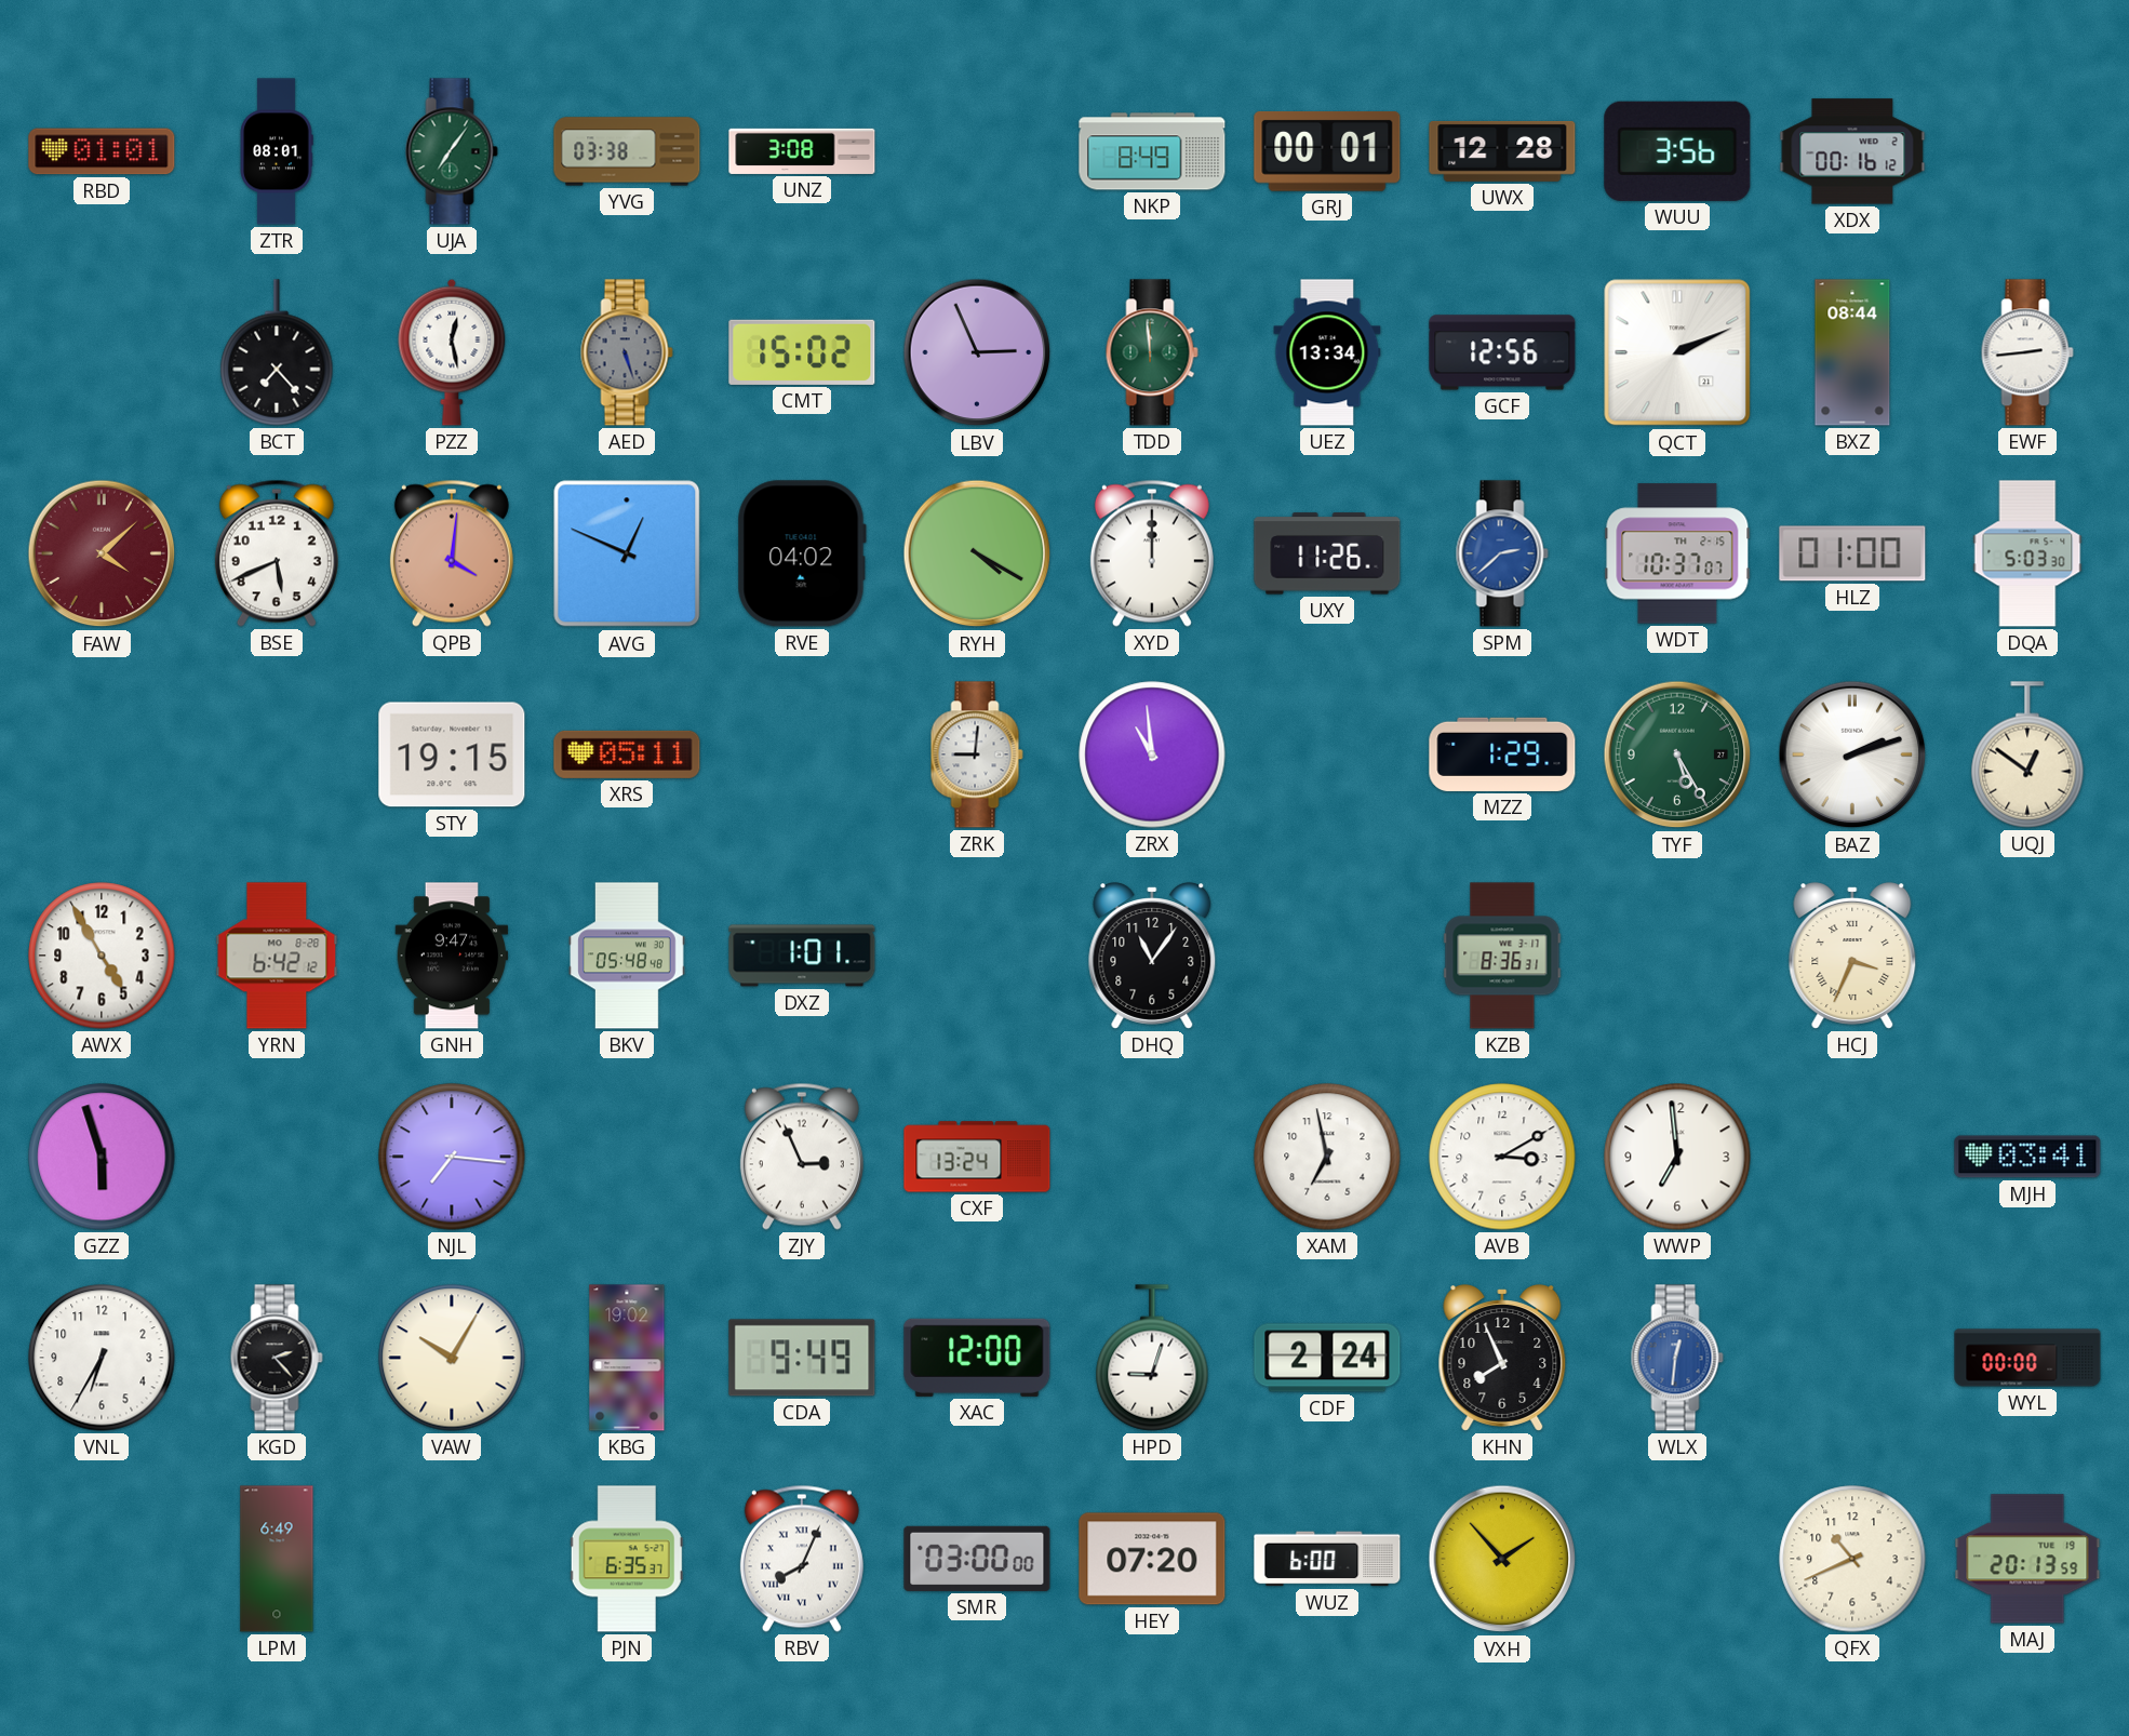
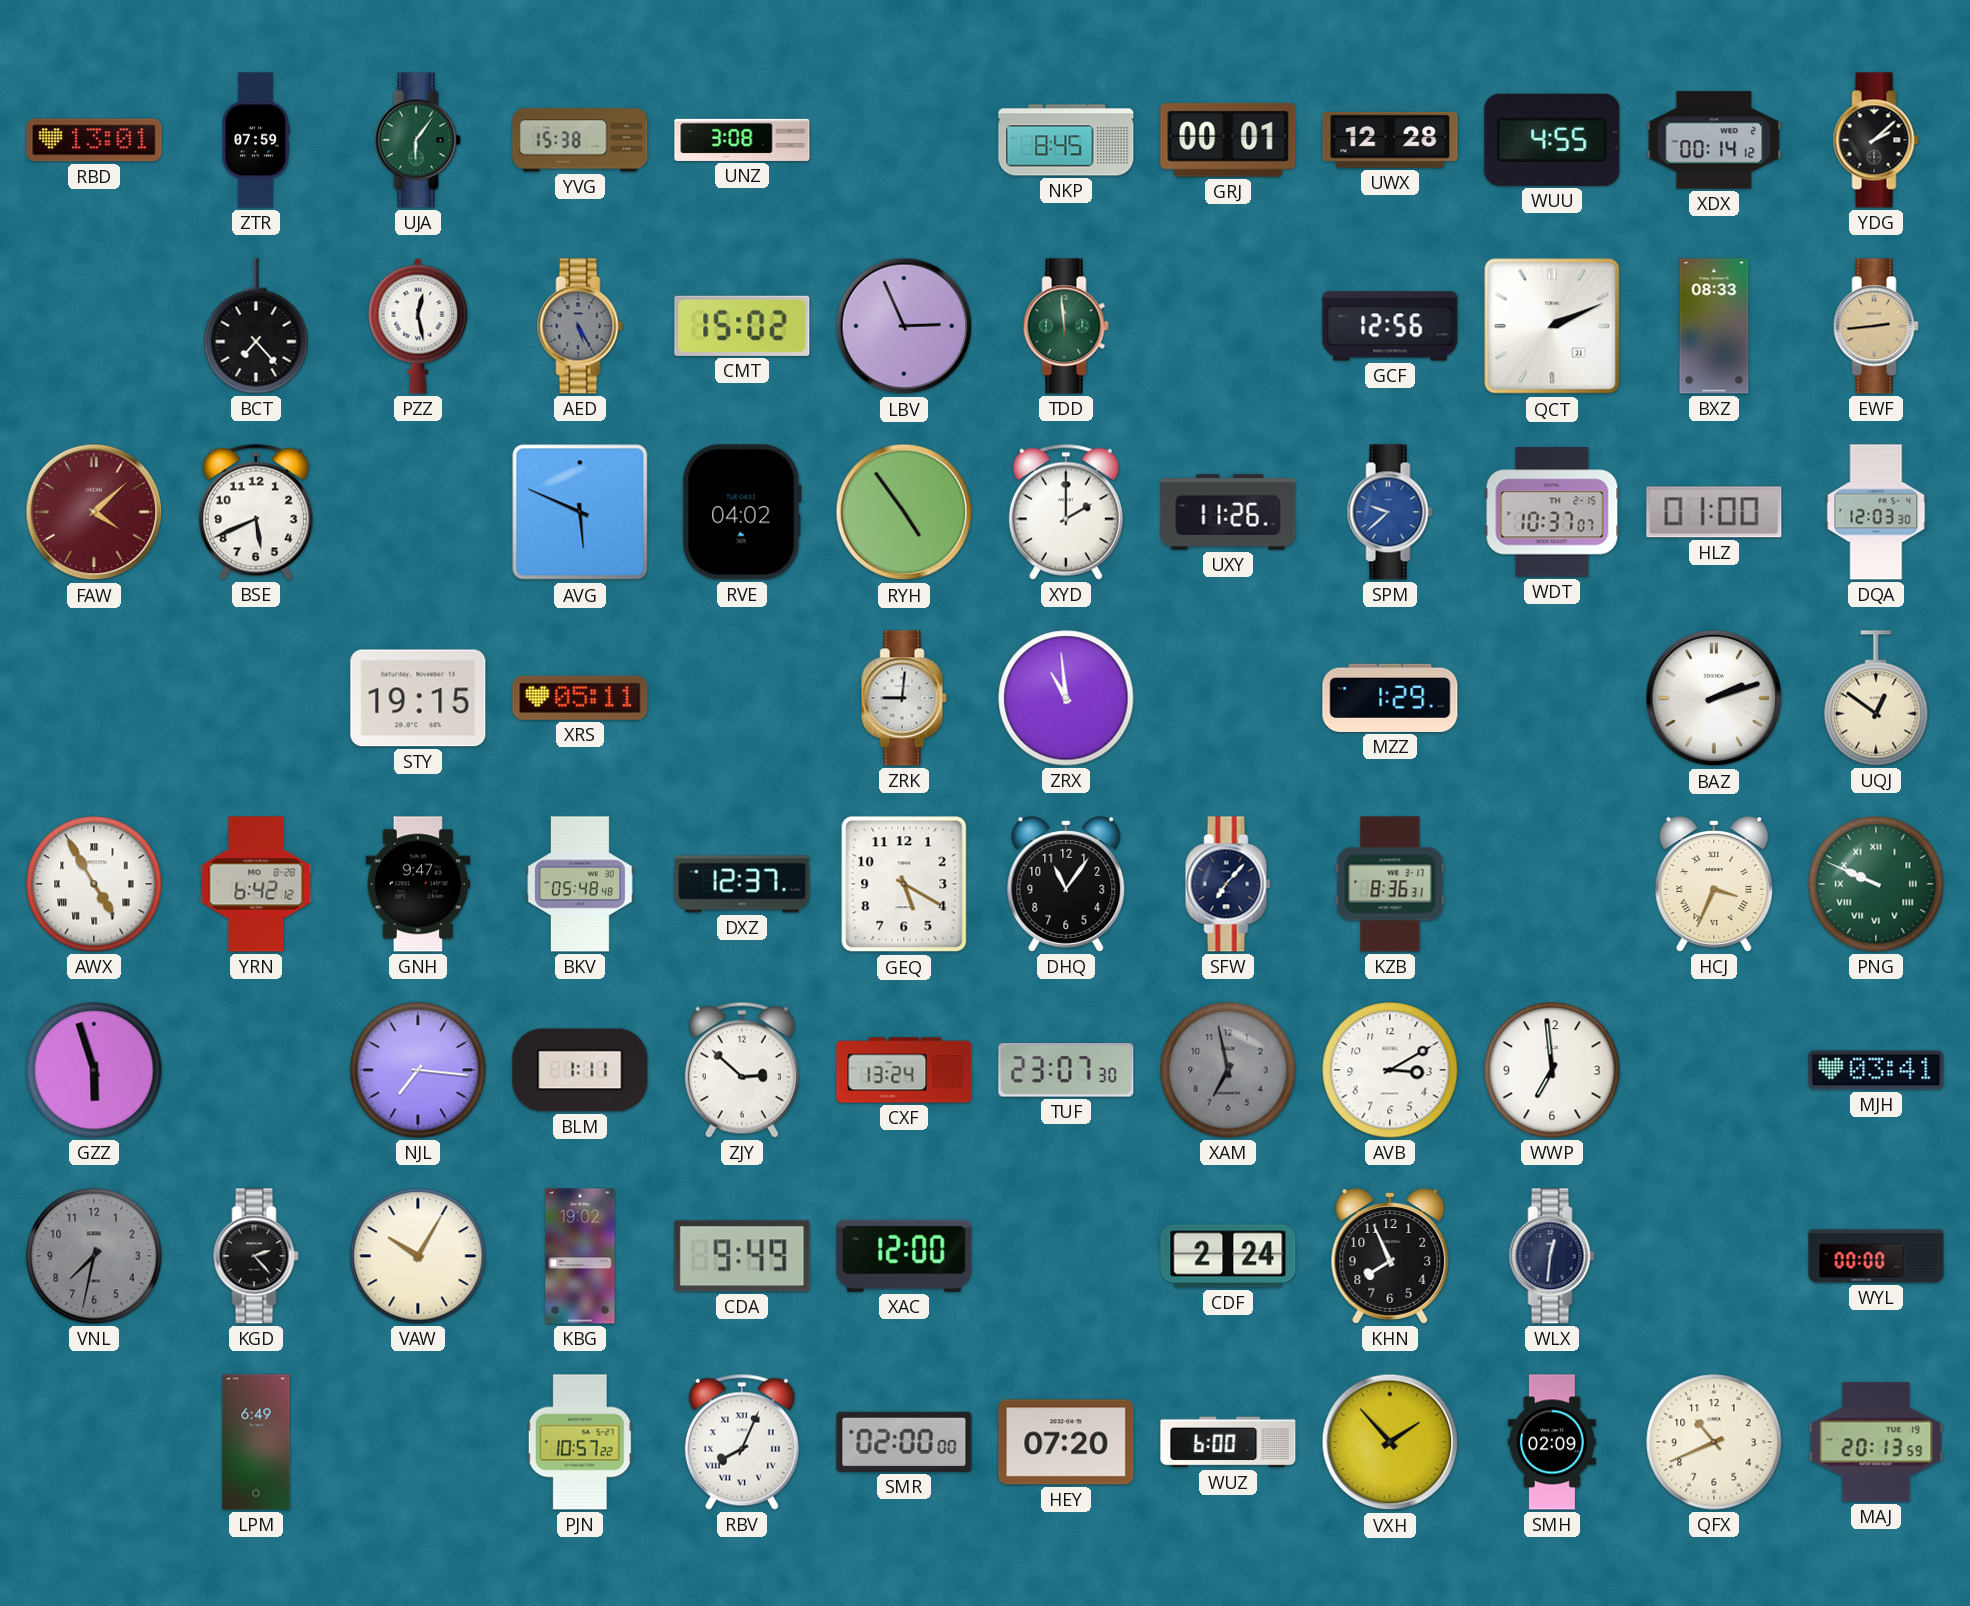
RBD: 01:01 -> 13:01 (94, 140)
ZTR: 08:01 -> 07:59 (256, 140)
UJA: 7:06 -> 6:06 (418, 140)
YVG: 03:38 -> 15:38 (580, 140)
NKP: 8:49 -> 8:45 (1066, 140)
WUU: 3:56 -> 4:55 (1552, 140)
XDX: 00:16 -> 00:14 (1714, 140)
YDG: none -> 2:08 (1876, 140)
AED: 5:27 -> 5:25 (580, 326)
UEZ: 13:34 -> none (1327, 352)
BXZ: 08:44 -> 08:33 (1714, 326)
EWF dial: white -> champagne (1876, 326)
QPB: 4:01 -> none (452, 553)
AVG: 12:49 -> 5:49 (580, 512)
RYH: 4:20 -> 4:54 (904, 512)
XYD: 12:00 -> 2:00 (1066, 512)
SPM: 2:38 -> 9:38 (1390, 512)
DQA: 5:03 -> 12:03 (1876, 512)
TYF: 5:25 -> none (1677, 755)
AWX numerals: Arabic -> Roman (94, 884)
DXZ: 1:01 -> 12:37 (742, 884)
GEQ: none -> 5:20 (904, 884)
SFW: none -> 7:07 (1228, 884)
PNG: none -> 9:49 (1876, 884)
BLM: none -> 1:11 (580, 1070)
ZJY: 2:56 -> 2:52 (742, 1070)
TUF: none -> 23:07 (1066, 1070)
XAM dial: white -> grey (1228, 1070)
VNL: 6:35 -> 7:32 (94, 1256)
VNL dial: white -> grey (94, 1256)
HPD: 9:03 -> none (1152, 1358)
WLX dial: blue -> navy (1552, 1256)
PJN: 6:35 -> 10:57 (580, 1442)
SMR: 03:00 -> 02:00 (904, 1442)
SMH: none -> 02:09 (1552, 1442)
